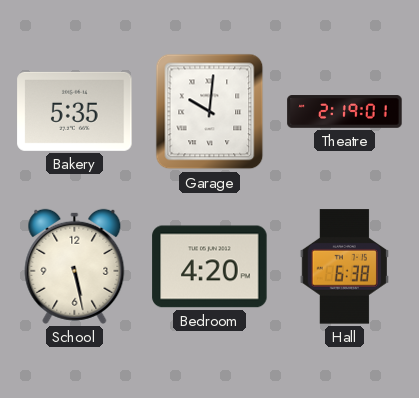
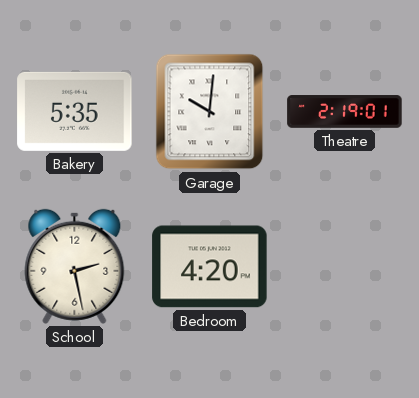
School: 5:28 -> 2:28 (75, 266)
Hall: 6:38 -> none (344, 267)
